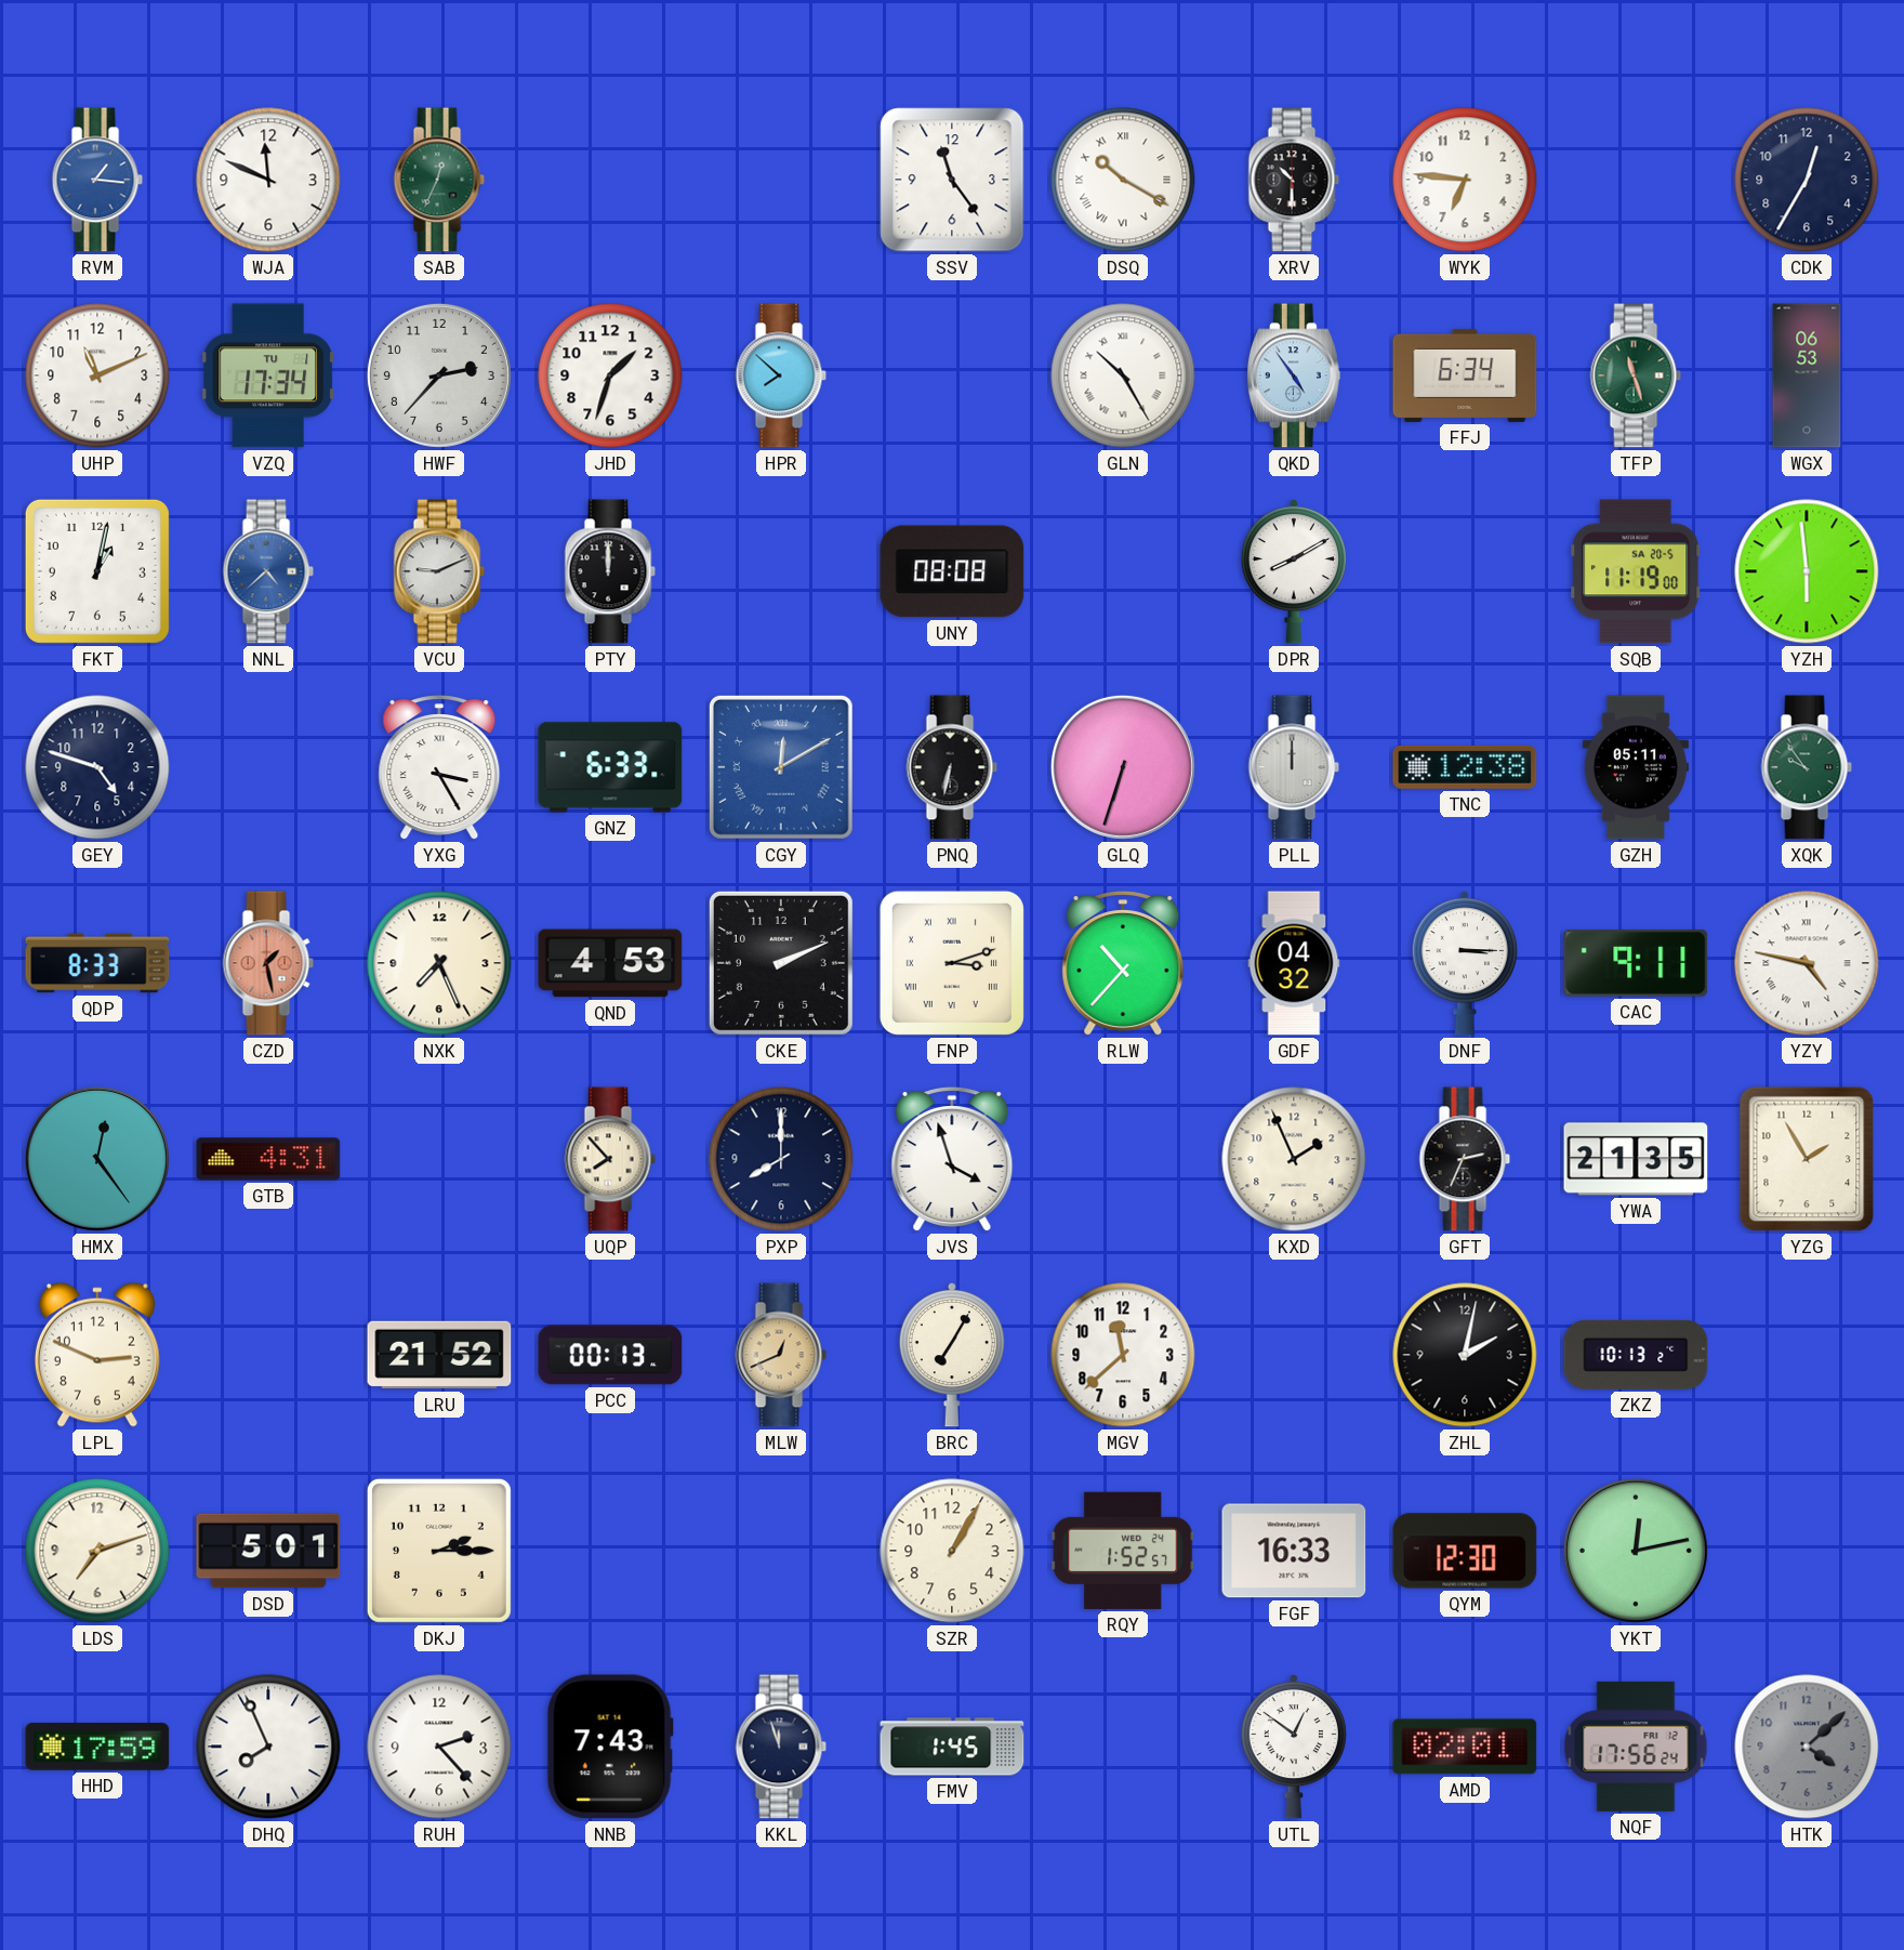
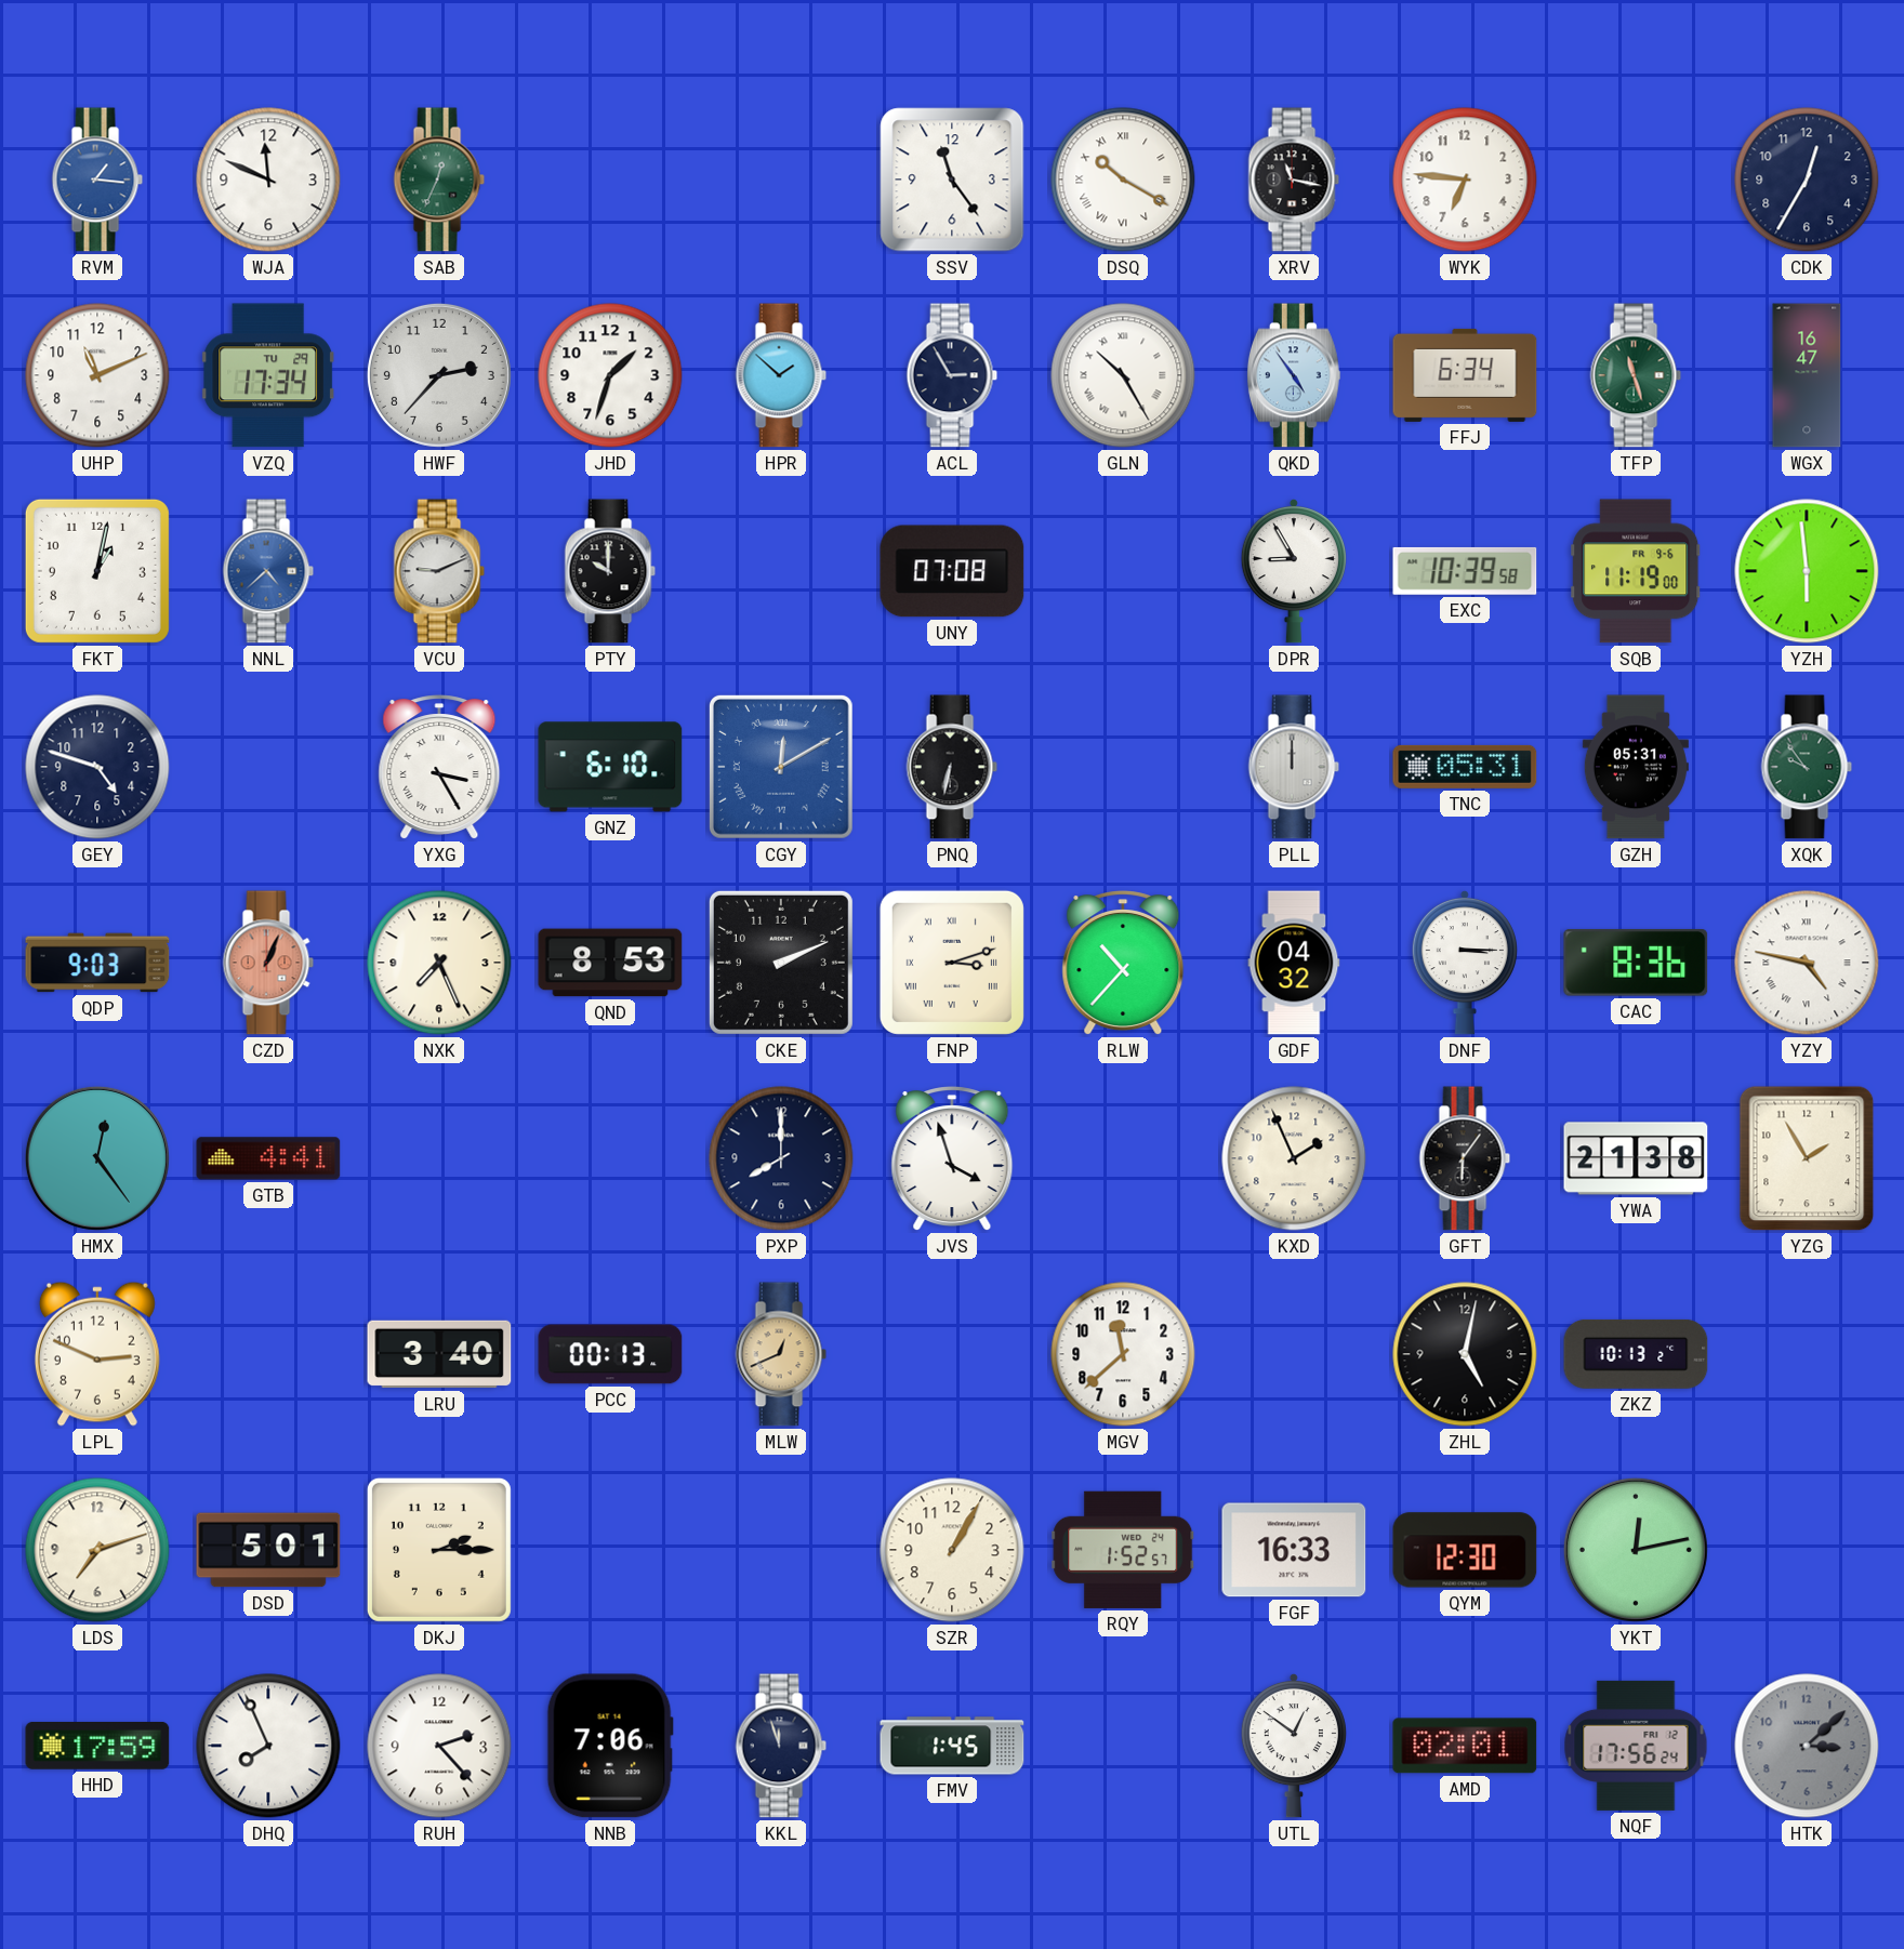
XRV: 10:30 -> 11:17 (1294, 180)
VZQ date: TU 1 -> TU 29 (268, 375)
HPR: 7:52 -> 1:52 (781, 375)
ACL: none -> 2:55 (952, 375)
WGX: 06:53 -> 16:47 (1807, 375)
PTY: 12:00 -> 10:00 (610, 571)
UNY: 08:08 -> 07:08 (952, 571)
DPR: 8:10 -> 8:55 (1294, 571)
EXC: none -> 10:39 (1465, 571)
SQB date: SA 20-5 -> FR 9-6 (1636, 571)
GNZ: 6:33 -> 6:10 (610, 767)
GLQ: 6:33 -> none (1123, 767)
TNC: 12:38 -> 05:31 (1465, 767)
GZH: 05:11 -> 05:31 (1636, 767)
QDP: 8:33 -> 9:03 (97, 963)
CZD: 1:28 -> 1:04 (268, 963)
QND: 4:53 -> 8:53 (610, 963)
CAC: 9:11 -> 8:36 (1636, 963)
GTB: 4:31 -> 4:41 (268, 1158)
UQP: 7:53 -> none (610, 1159)
GFT: 2:34 -> 6:06 (1465, 1158)
YWA: 21:35 -> 21:38 (1636, 1158)
LRU: 21:52 -> 3:40 (439, 1354)
BRC: 7:05 -> none (952, 1355)
ZHL: 2:02 -> 5:02 (1465, 1354)
NNB: 7:43 -> 7:06 (610, 1746)
HTK: 4:08 -> 3:08 (1807, 1746)
